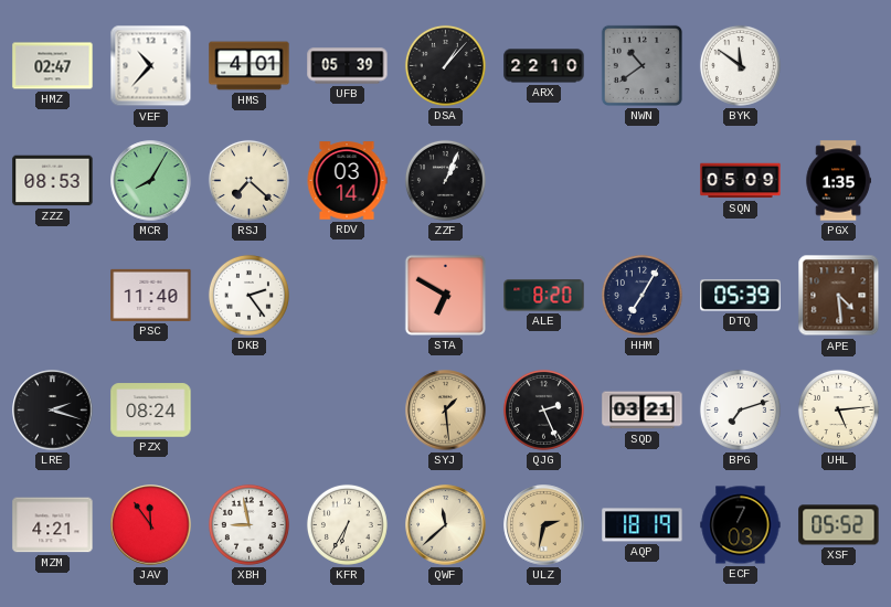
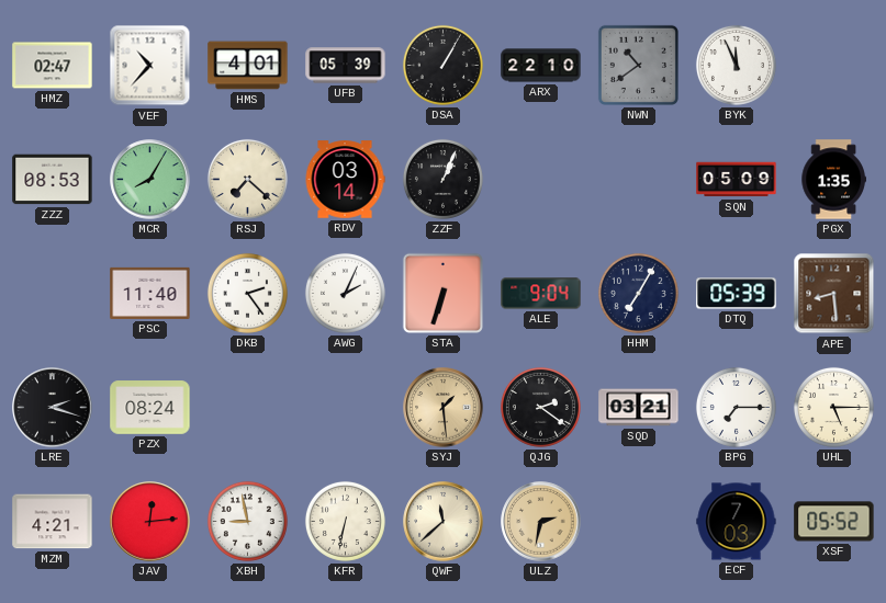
DSA: 1:07 -> 1:05 (442, 65)
BYK: 11:51 -> 11:56 (736, 65)
AWG: none -> 2:04 (345, 293)
STA: 6:50 -> 6:33 (442, 293)
ALE: 8:20 -> 9:04 (541, 294)
APE: 4:29 -> 8:29 (834, 294)
QJG: 2:26 -> 2:21 (540, 407)
BPG: 7:12 -> 7:15 (736, 407)
UHL: 5:14 -> 5:15 (833, 407)
JAV: 11:54 -> 12:14 (150, 522)
KFR: 6:35 -> 6:32 (345, 521)
AQP: 18:19 -> none (643, 525)
